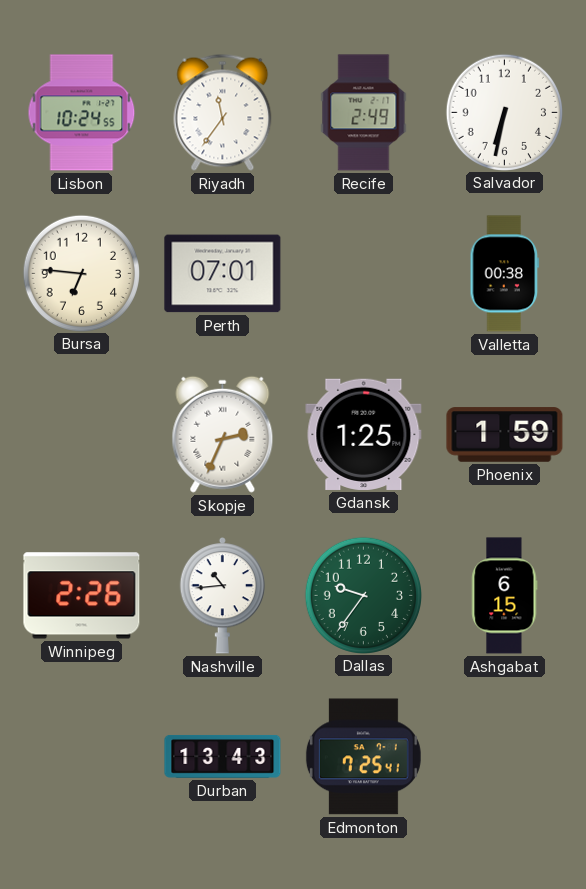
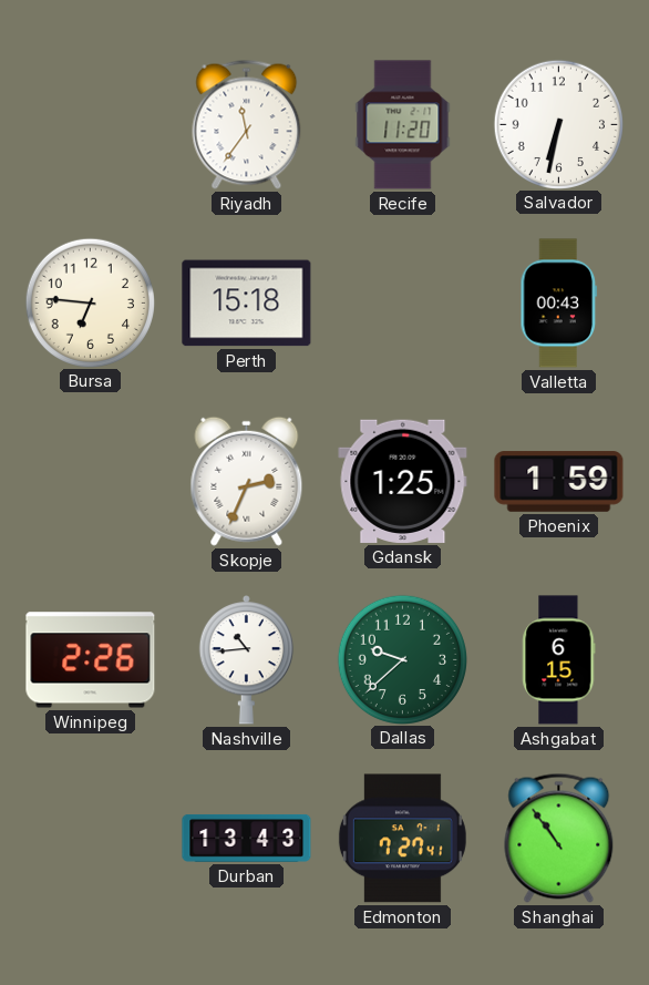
Lisbon: 10:24 -> none (82, 113)
Recife: 2:49 -> 11:20 (403, 125)
Perth: 07:01 -> 15:18 (247, 304)
Valletta: 00:38 -> 00:43 (559, 304)
Dallas: 9:36 -> 9:38 (402, 659)
Edmonton: 7:25 -> 7:27 (402, 839)
Shanghai: none -> 10:54 (559, 838)
